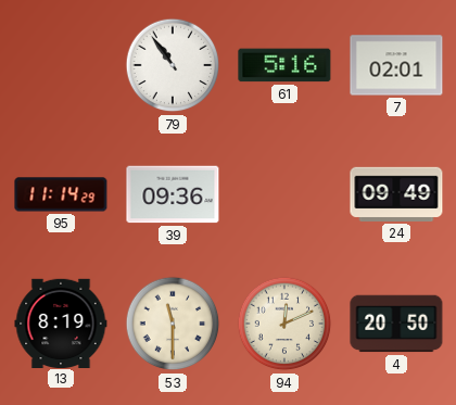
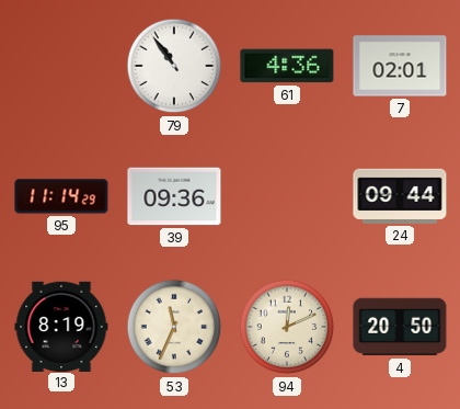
61: 5:16 -> 4:36 (287, 66)
24: 09:49 -> 09:44 (400, 196)
53: 11:30 -> 11:34 (174, 327)
